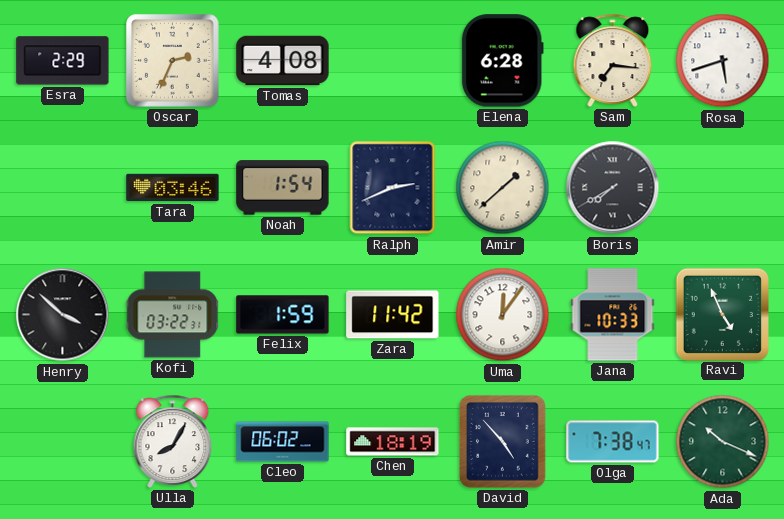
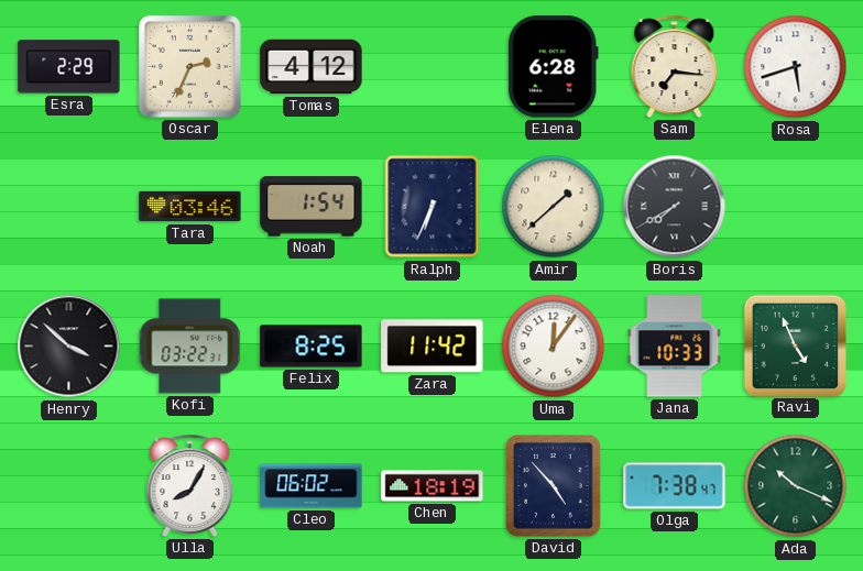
Tomas: 4:08 -> 4:12 (312, 67)
Ralph: 2:41 -> 6:34 (433, 207)
Felix: 1:59 -> 8:25 (312, 347)
